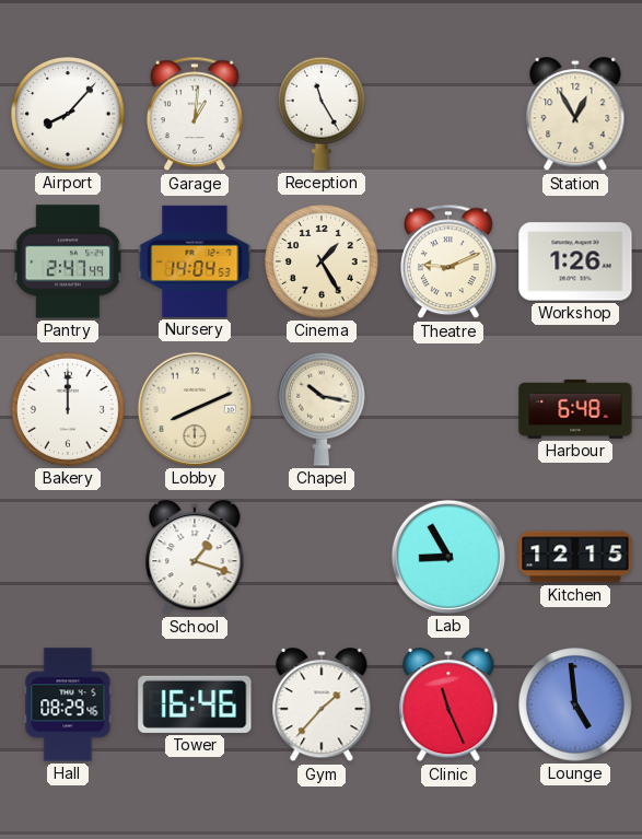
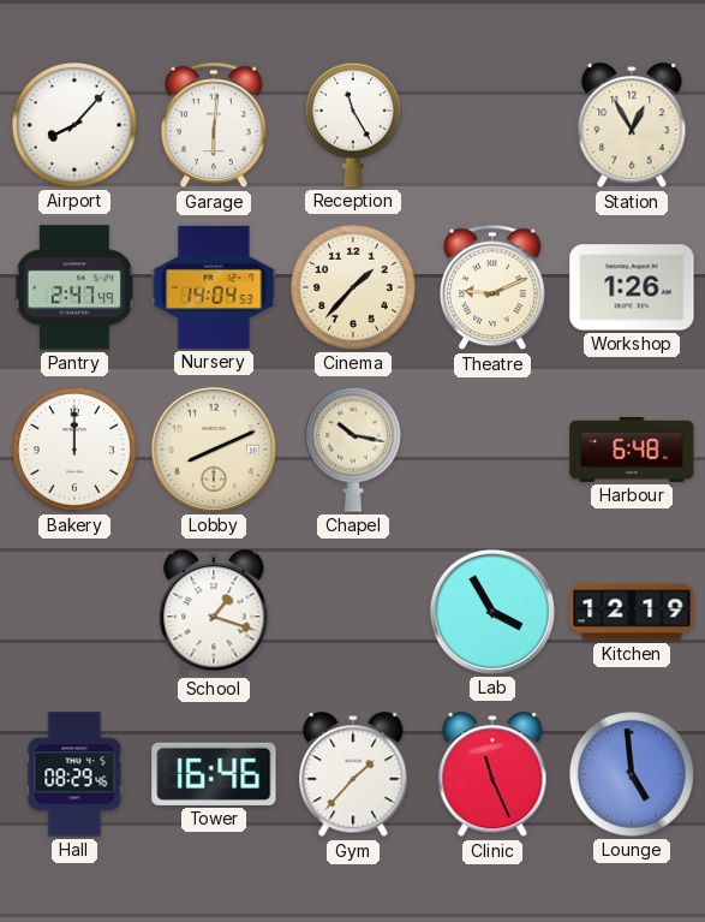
Garage: 1:01 -> 6:01 (215, 125)
Cinema: 1:25 -> 1:37 (354, 289)
Lab: 8:55 -> 3:55 (492, 612)
Kitchen: 12:15 -> 12:19 (632, 612)
